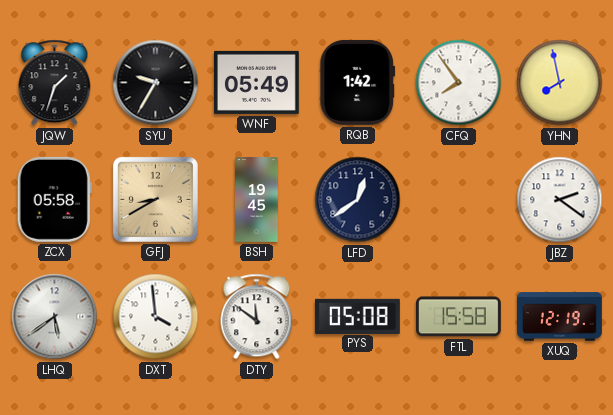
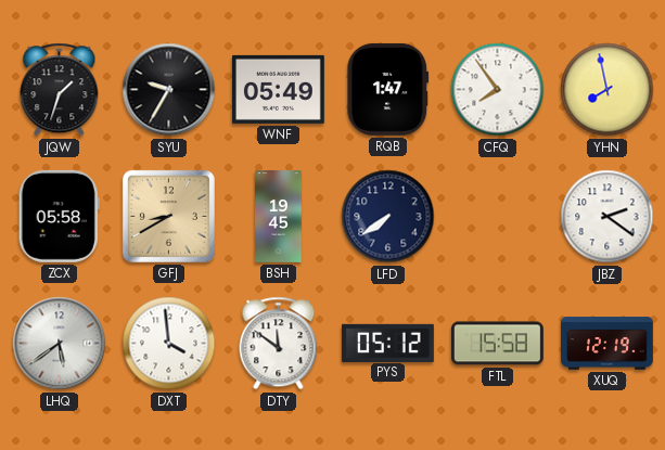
RQB: 1:42 -> 1:47 (388, 89)
LFD: 12:39 -> 7:39 (388, 217)
PYS: 05:08 -> 05:12 (387, 343)
